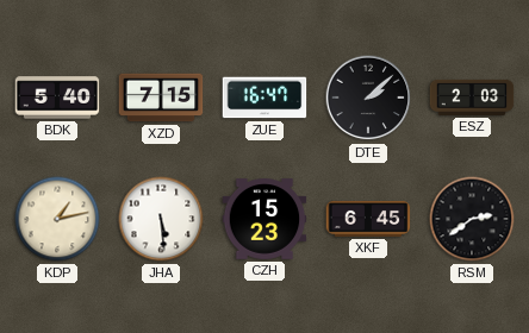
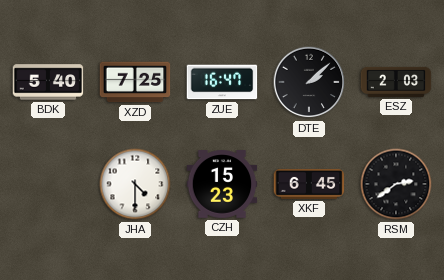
XZD: 7:15 -> 7:25 (135, 82)
KDP: 1:13 -> none (57, 219)
JHA: 5:29 -> 4:30 (135, 184)
